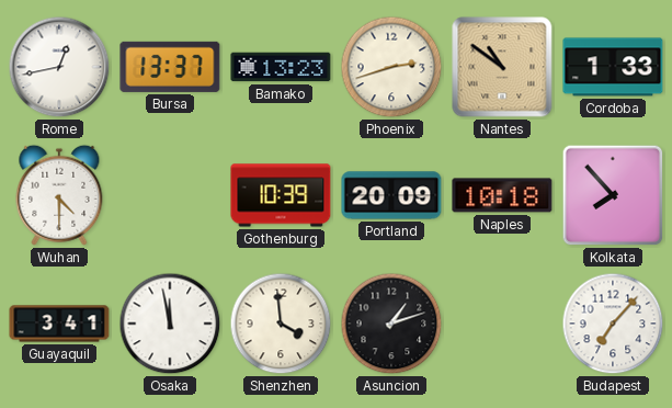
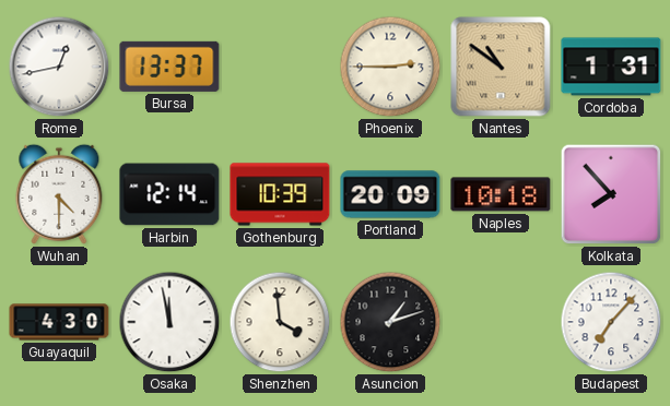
Bamako: 13:23 -> none (281, 67)
Phoenix: 2:42 -> 2:45 (390, 67)
Cordoba: 1:33 -> 1:31 (611, 67)
Harbin: none -> 12:14 (169, 194)
Guayaquil: 3:41 -> 4:30 (59, 322)
